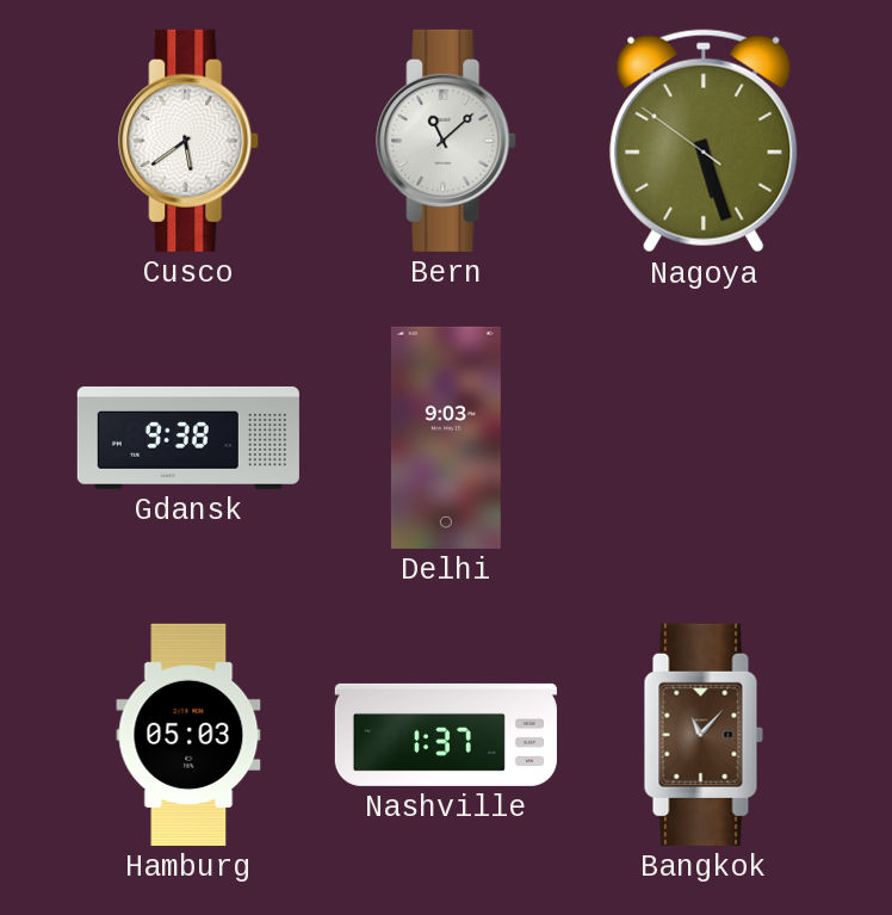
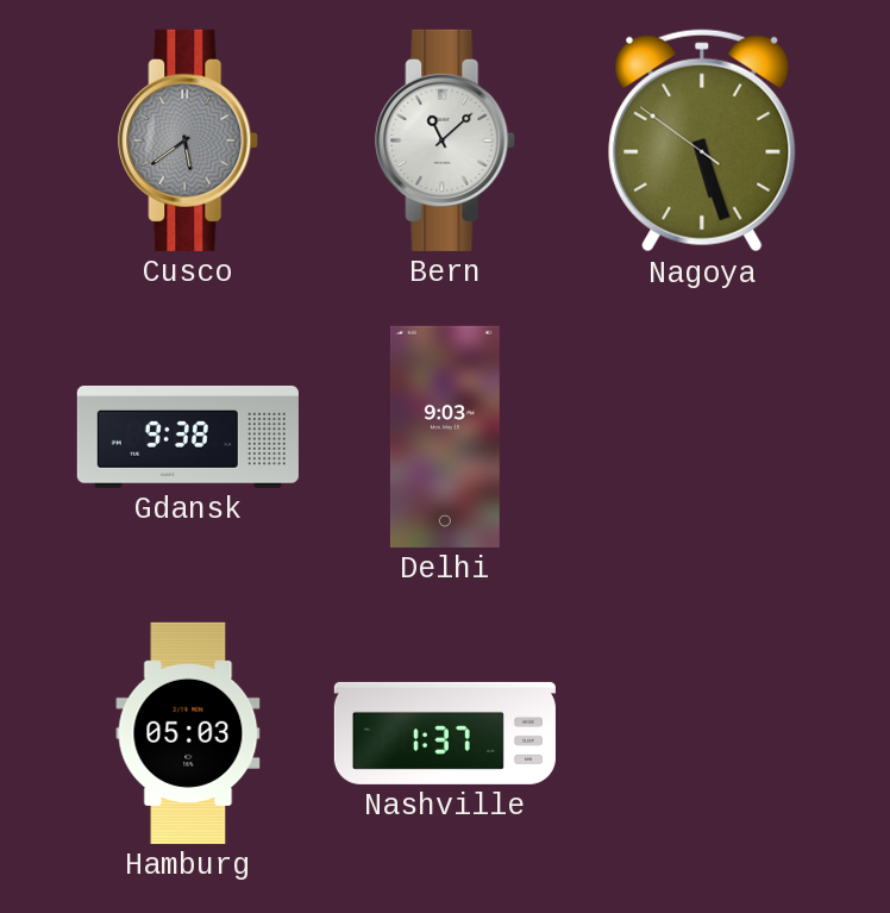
Cusco dial: white -> grey (189, 140)
Bangkok: 11:07 -> none (704, 735)
